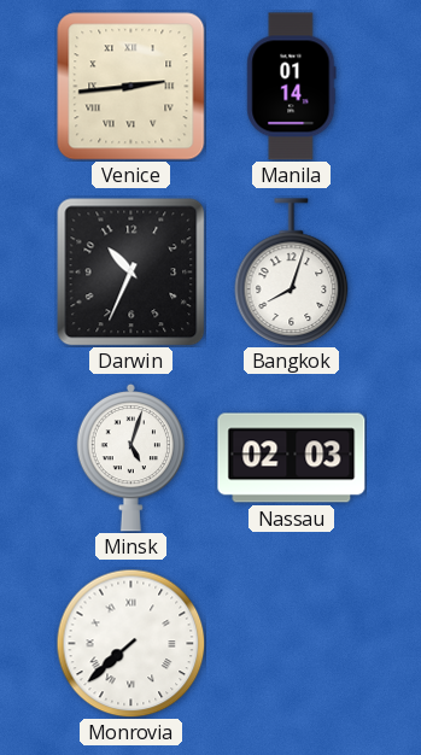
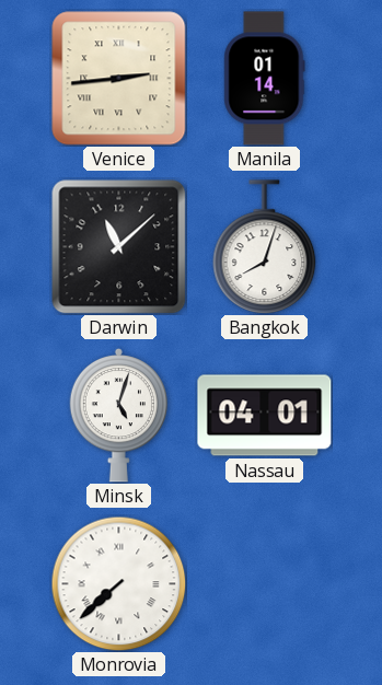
Darwin: 10:34 -> 11:08 (118, 246)
Nassau: 02:03 -> 04:01 (265, 416)
